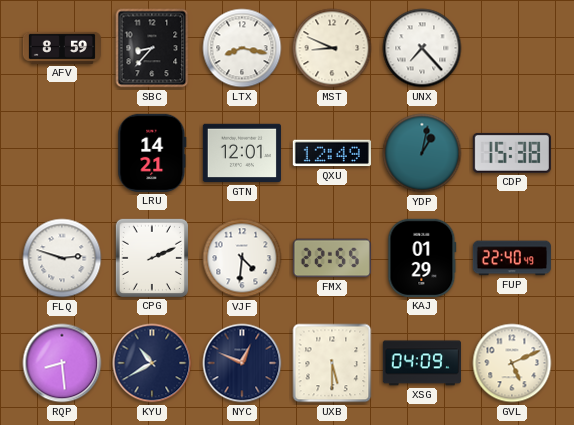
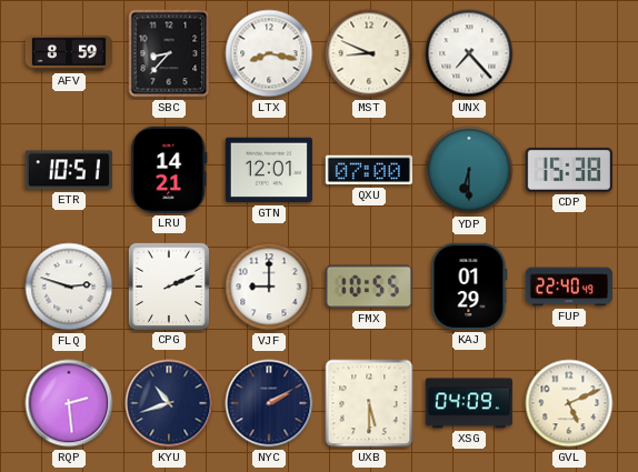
ETR: none -> 10:51 (69, 170)
QXU: 12:49 -> 07:00 (369, 170)
YDP: 1:02 -> 6:30 (469, 170)
VJF: 4:31 -> 9:00 (269, 287)
FMX: 22:55 -> 10:55 (369, 287)
RQP: 8:29 -> 2:29 (69, 403)
KYU: 10:40 -> 10:42 (169, 403)
NYC: 12:49 -> 2:10 (269, 403)
